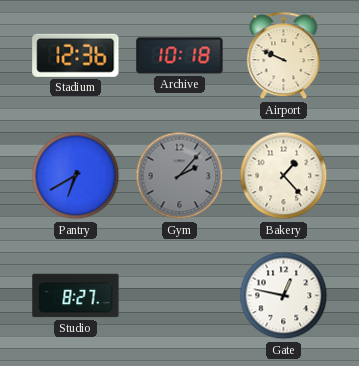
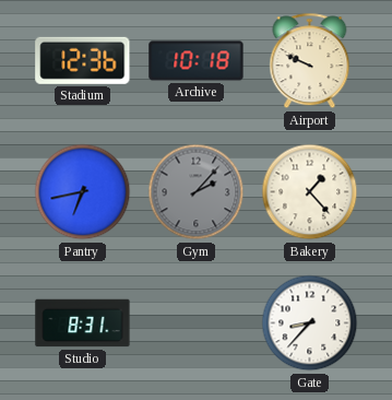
Pantry: 6:40 -> 6:43 (83, 192)
Studio: 8:27 -> 8:31 (83, 323)
Gate: 12:47 -> 8:37 (310, 323)
